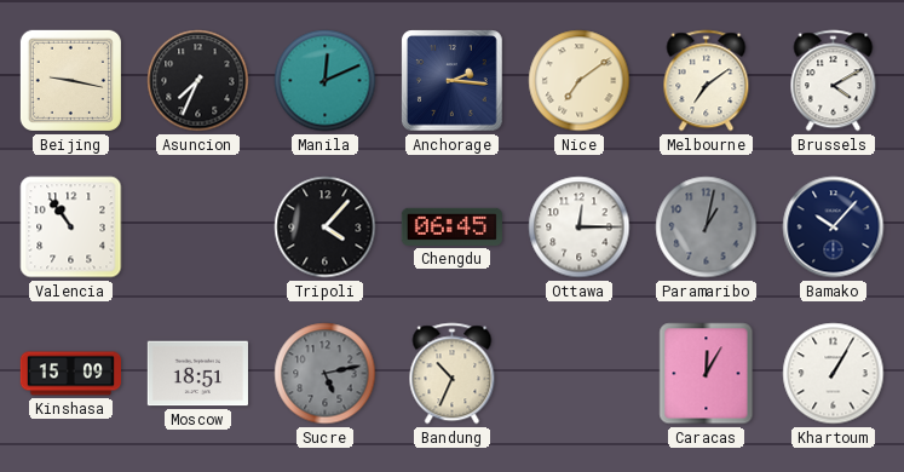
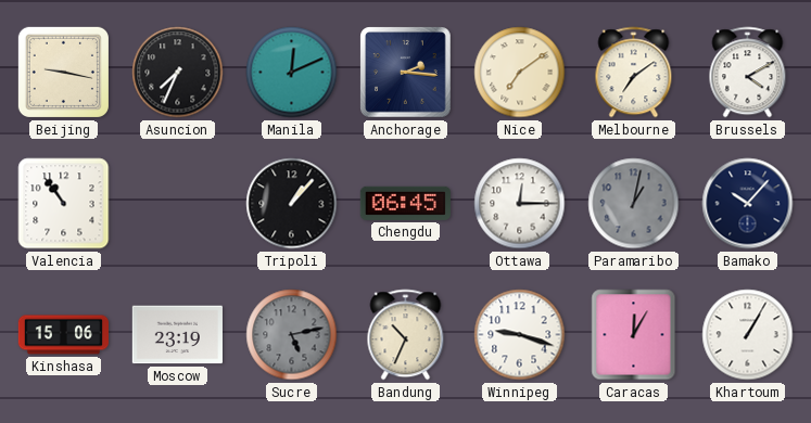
Tripoli: 4:07 -> 1:07 (292, 204)
Kinshasa: 15:09 -> 15:06 (63, 335)
Moscow: 18:51 -> 23:19 (177, 335)
Winnipeg: none -> 9:18 (520, 335)
